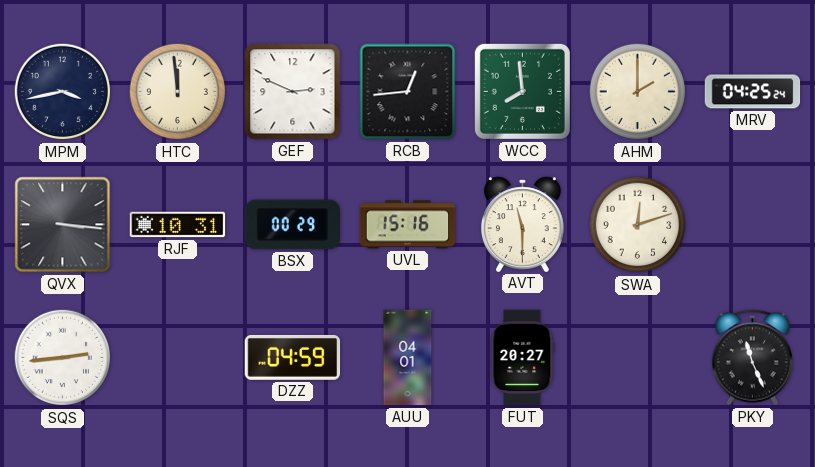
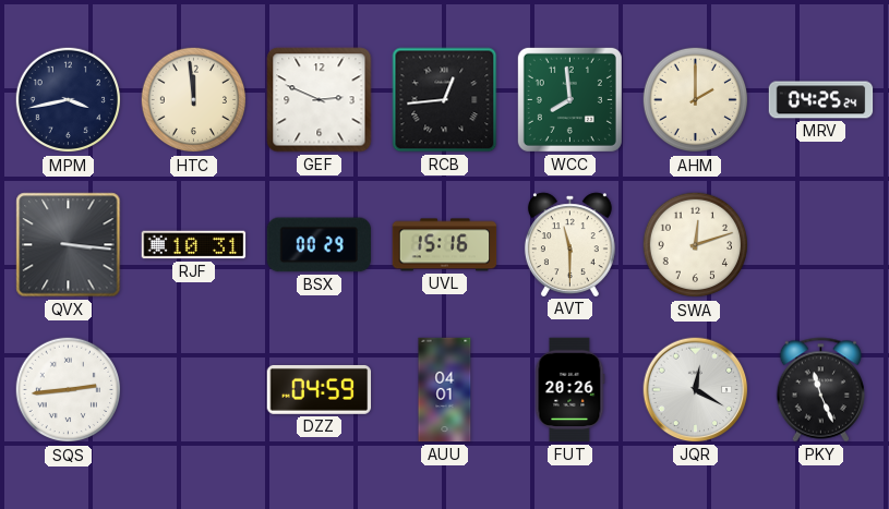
FUT: 20:27 -> 20:26 (569, 390)
JQR: none -> 12:20 (696, 390)
